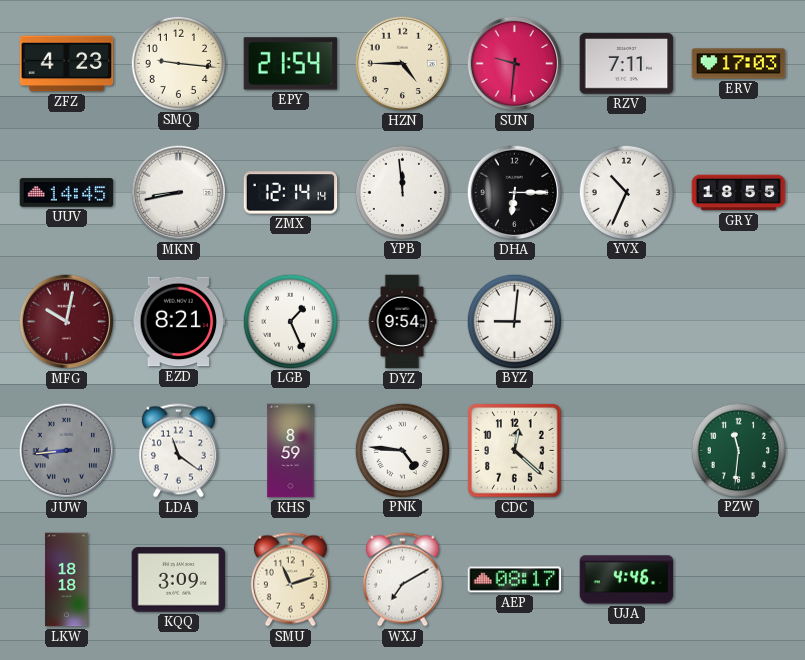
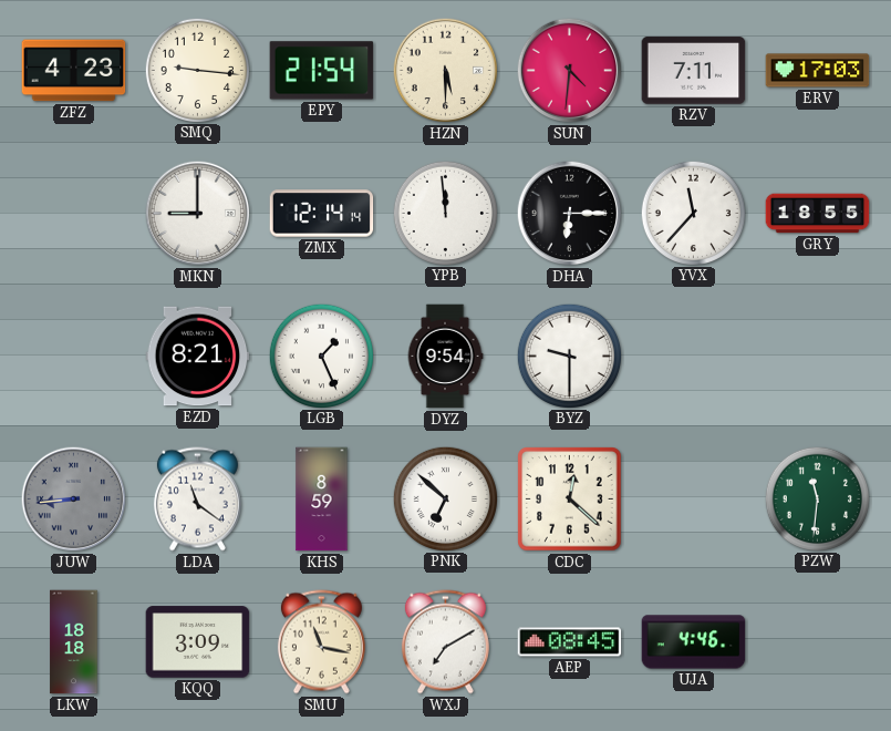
HZN: 4:45 -> 5:30 (446, 71)
SUN: 9:31 -> 4:31 (570, 71)
UUV: 14:45 -> none (67, 193)
MKN: 8:43 -> 9:00 (198, 214)
YVX: 10:34 -> 11:37 (693, 213)
MFG: 10:02 -> none (67, 322)
BYZ: 9:01 -> 9:30 (569, 356)
PNK: 4:46 -> 6:52 (445, 498)
SMU: 11:12 -> 11:17 (321, 642)
AEP: 08:17 -> 08:45 (570, 642)
